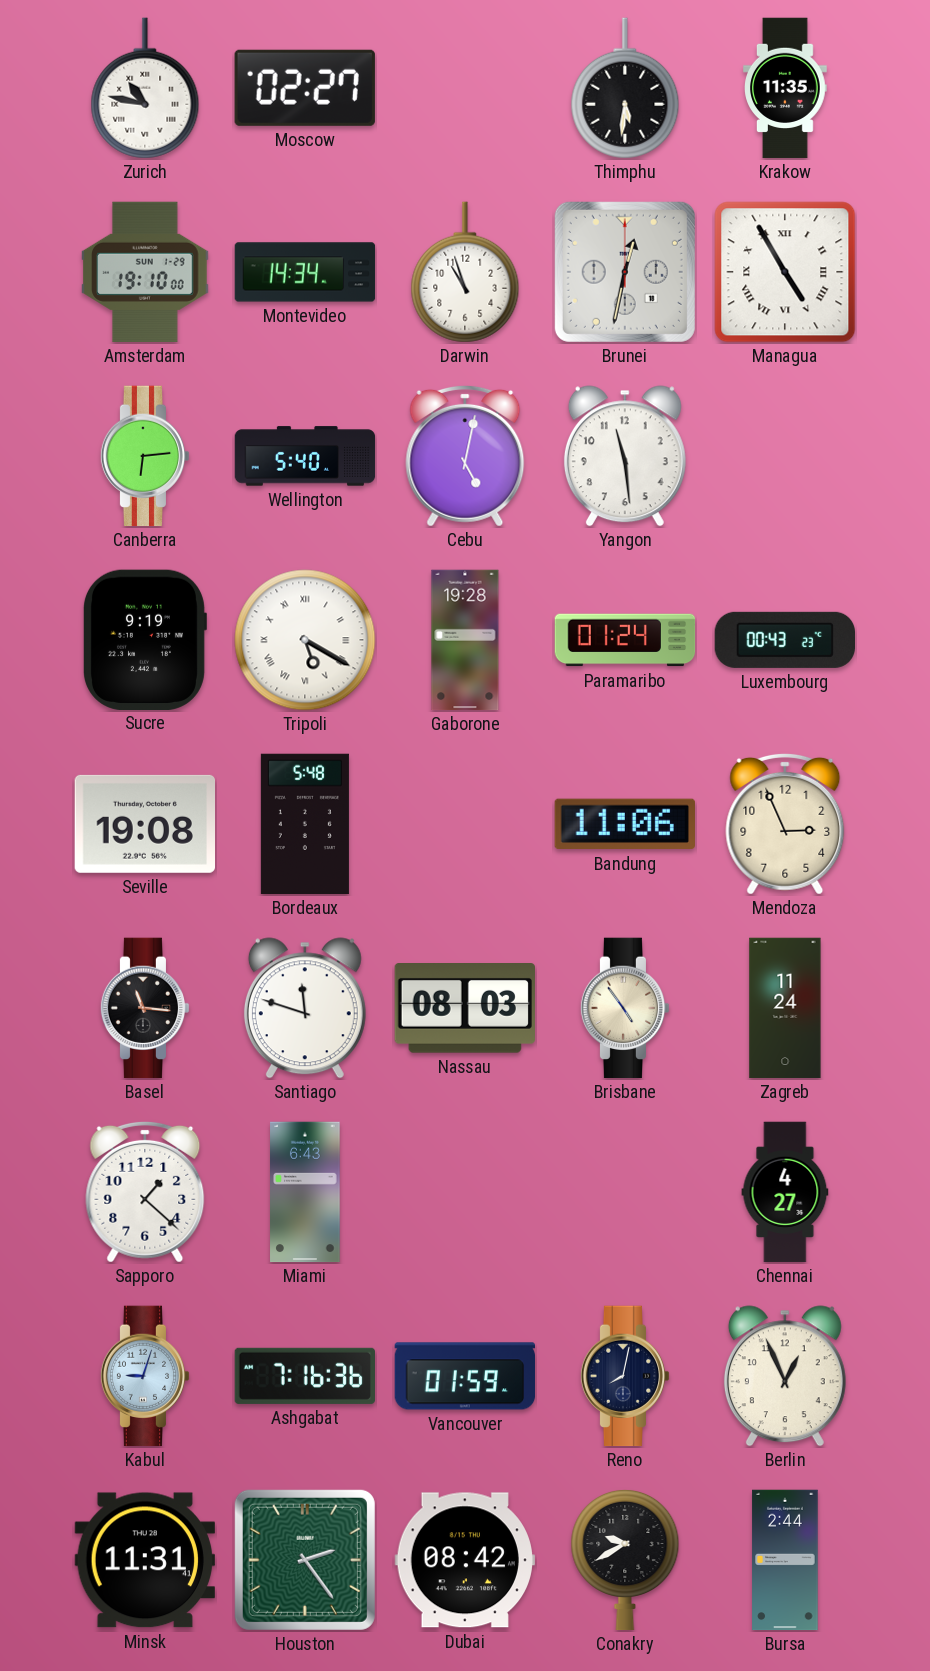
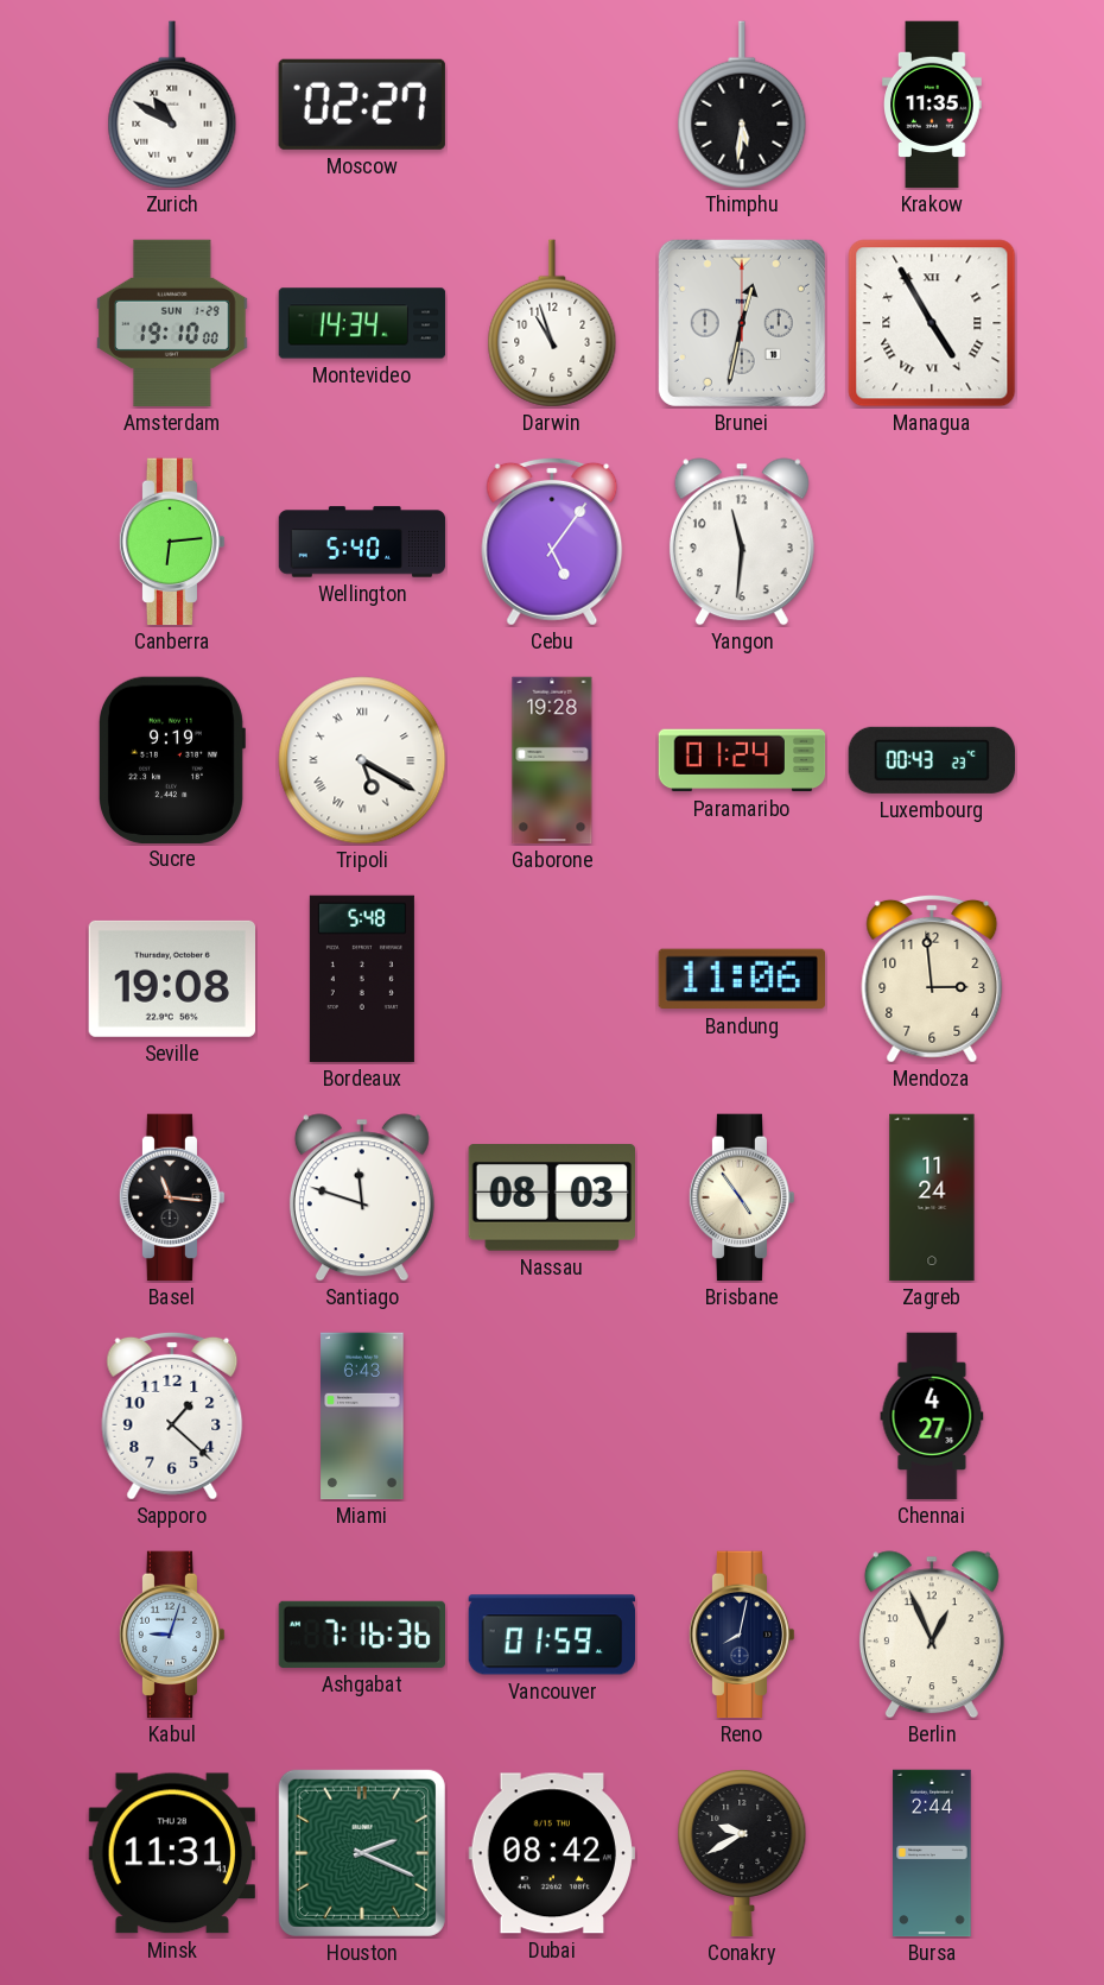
Zurich: 10:47 -> 10:50 (172, 105)
Cebu: 5:02 -> 5:06 (552, 542)
Yangon: 11:29 -> 11:31 (742, 542)
Mendoza: 2:56 -> 2:59 (932, 979)
Houston: 2:24 -> 2:19 (362, 1853)
